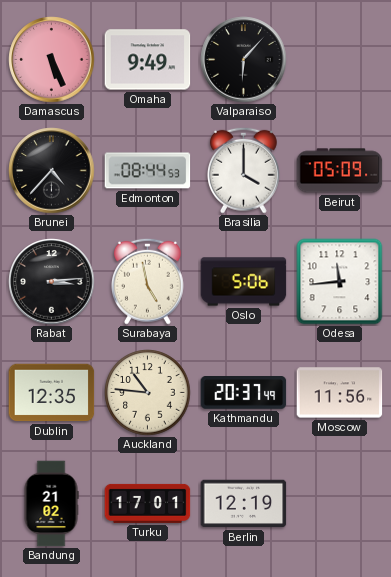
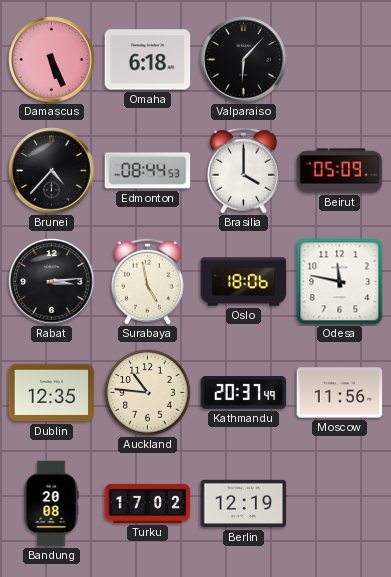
Omaha: 9:49 -> 6:18 (148, 60)
Oslo: 5:06 -> 18:06 (244, 282)
Odesa: 11:44 -> 11:47 (340, 282)
Bandung: 21:02 -> 20:08 (51, 504)
Turku: 17:01 -> 17:02 (148, 503)
